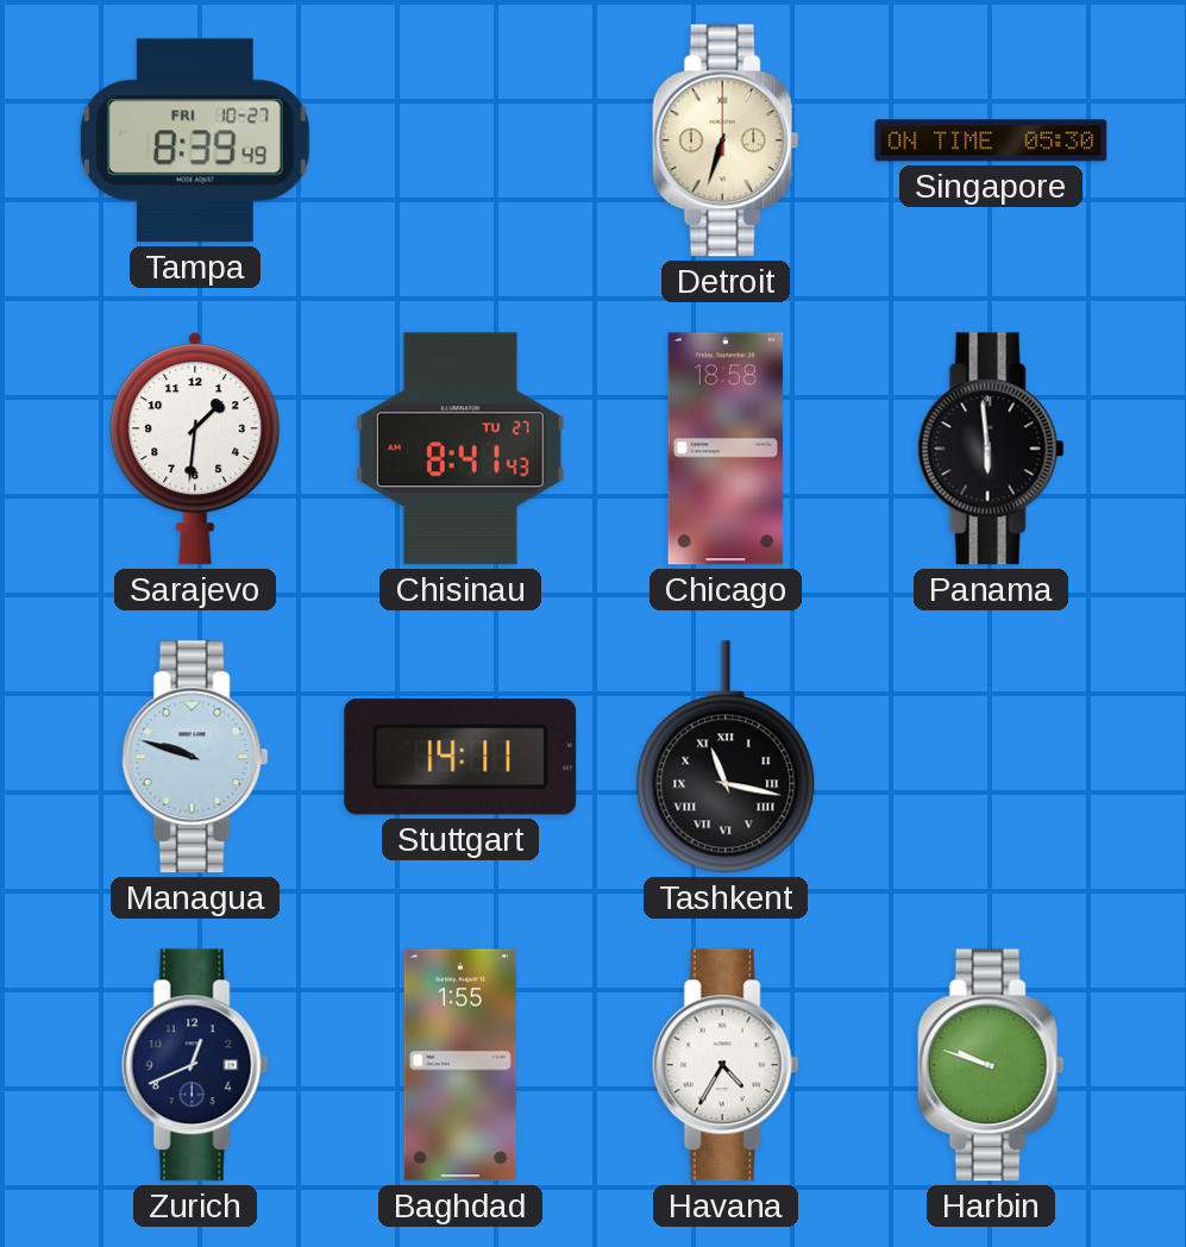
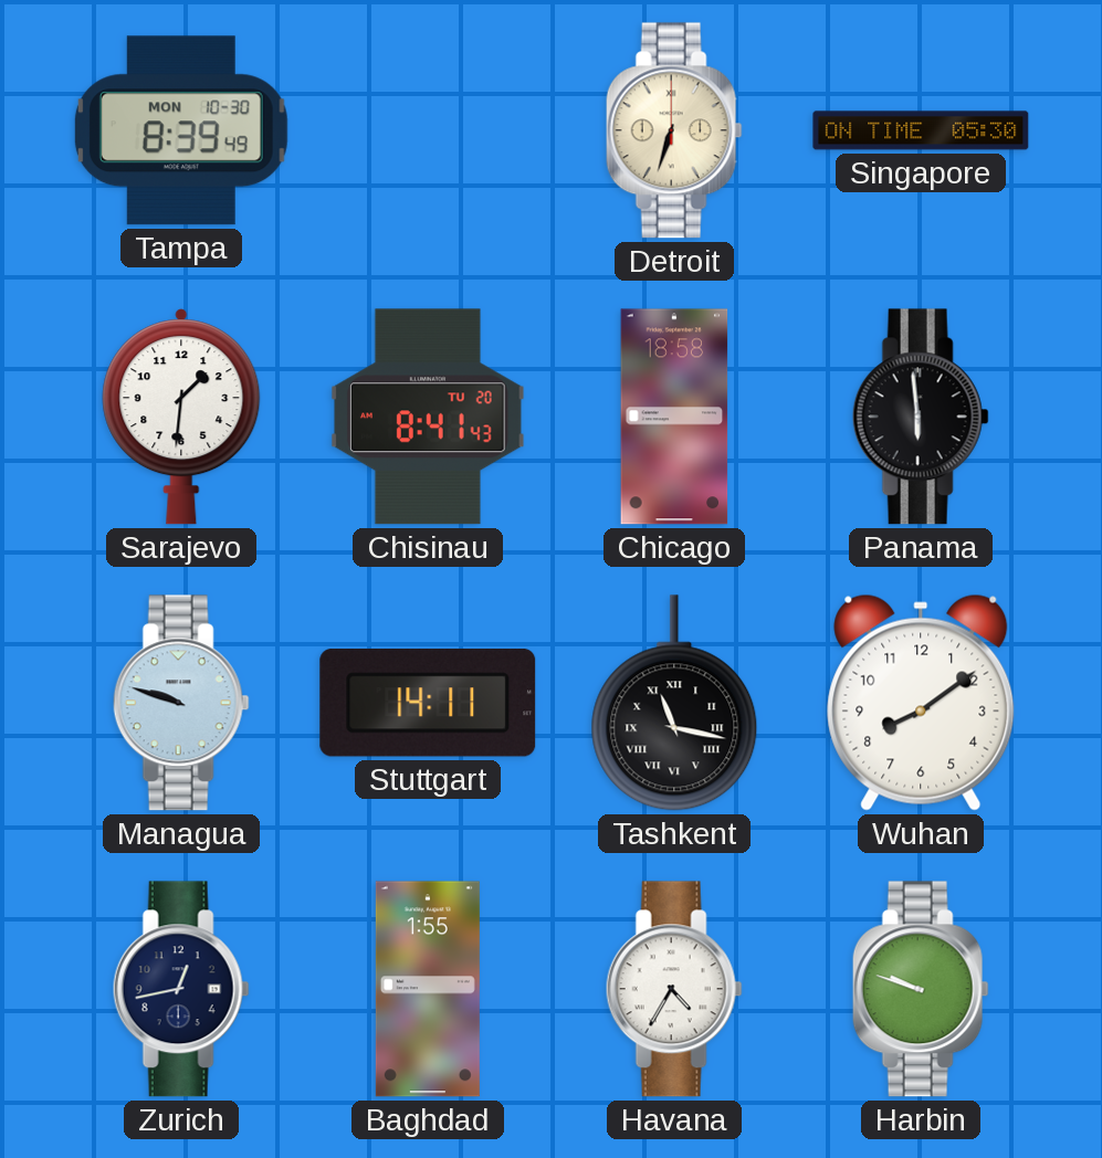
Tampa date: FRI 10-27 -> MON 10-30 (181, 130)
Chisinau date: TU 27 -> TU 20 (428, 417)
Wuhan: none -> 8:09 (921, 703)
Zurich: 12:41 -> 12:43 (181, 989)
